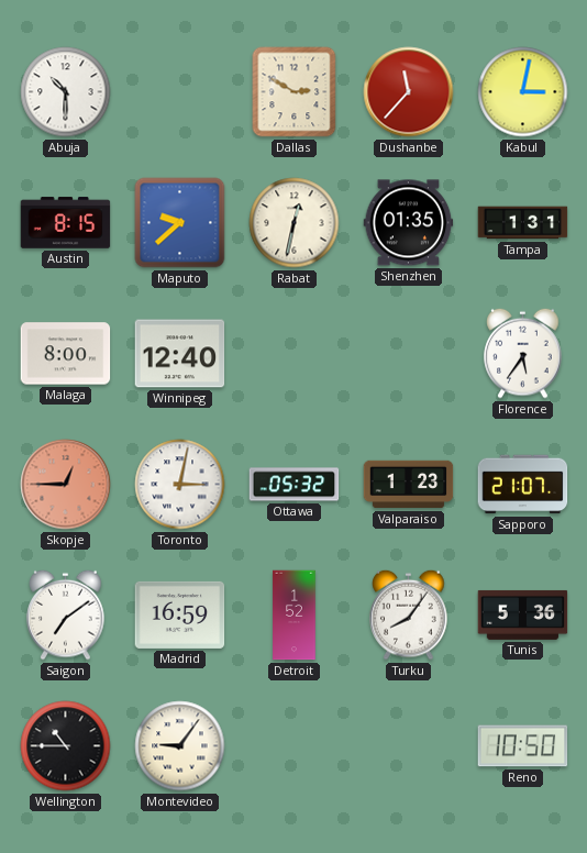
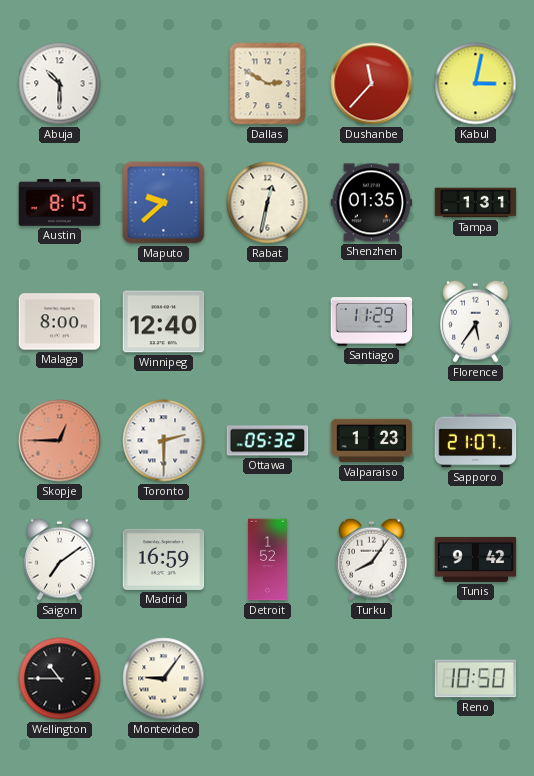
Santiago: none -> 11:29 (372, 322)
Toronto: 3:02 -> 2:30 (164, 441)
Tunis: 5:36 -> 9:42 (476, 559)
